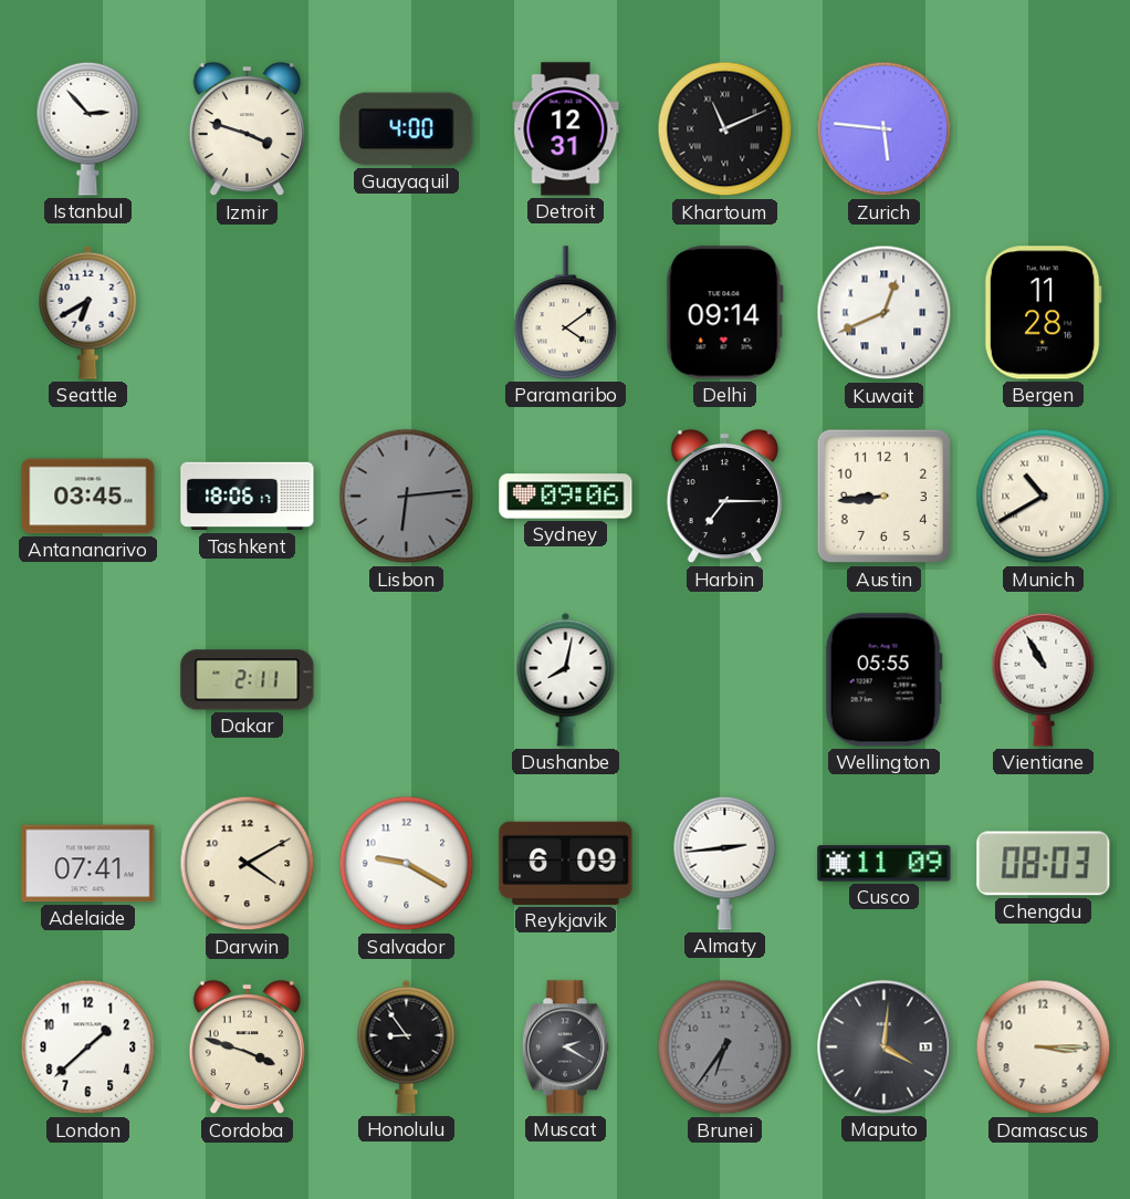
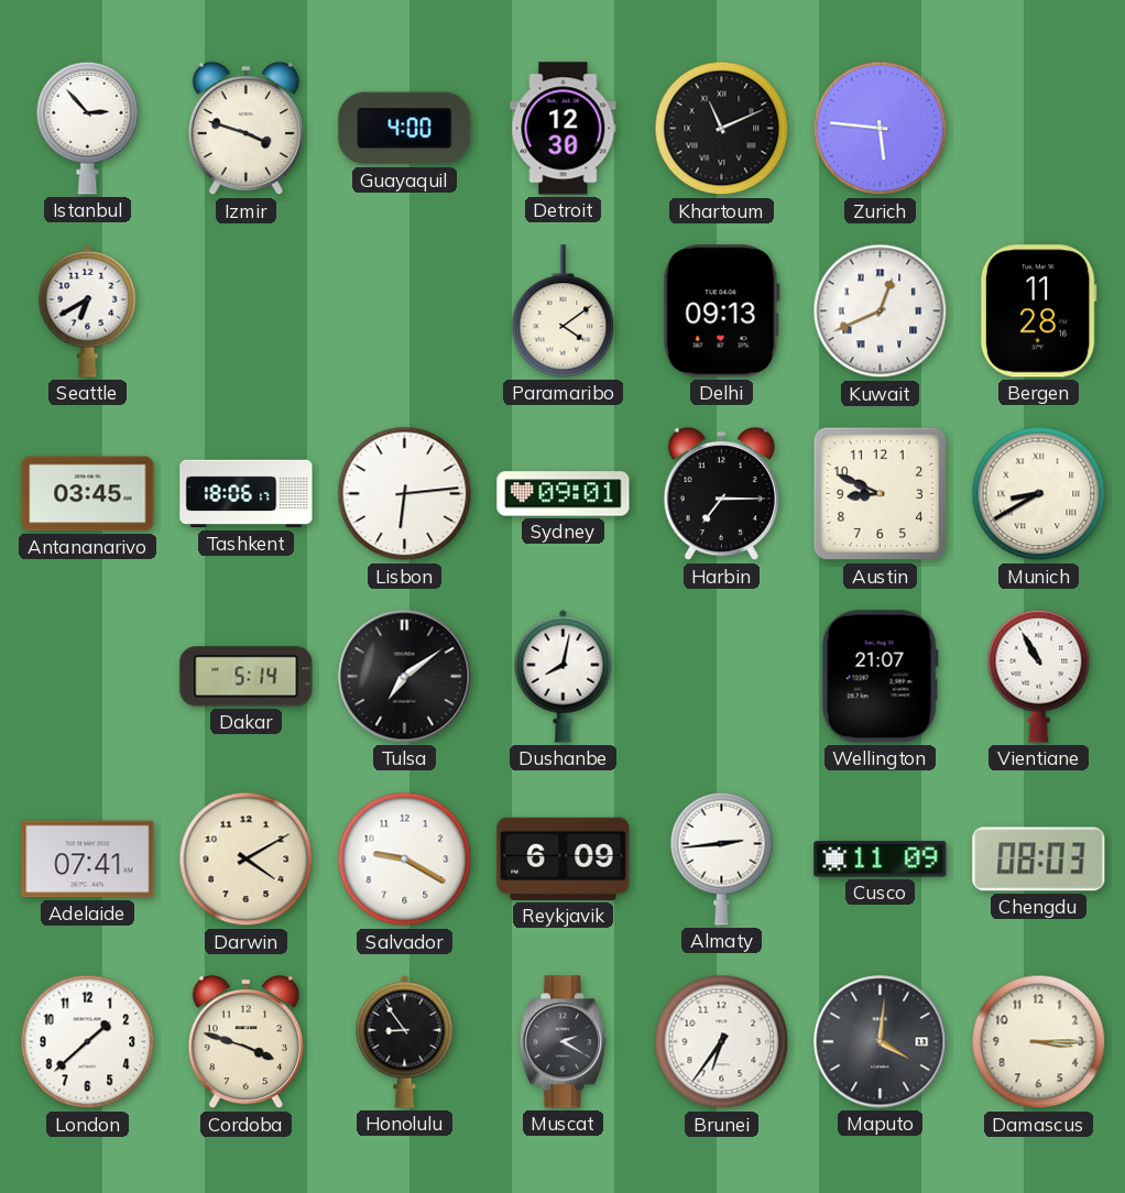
Detroit: 12:31 -> 12:30 (564, 129)
Delhi: 09:14 -> 09:13 (721, 311)
Lisbon dial: grey -> white (405, 494)
Sydney: 09:06 -> 09:01 (564, 494)
Austin: 8:44 -> 8:49 (881, 494)
Munich: 10:40 -> 8:40 (1039, 494)
Dakar: 2:11 -> 5:14 (247, 677)
Tulsa: none -> 7:09 (405, 677)
Wellington: 05:55 -> 21:07 (880, 677)
Brunei dial: grey -> white (722, 1042)
